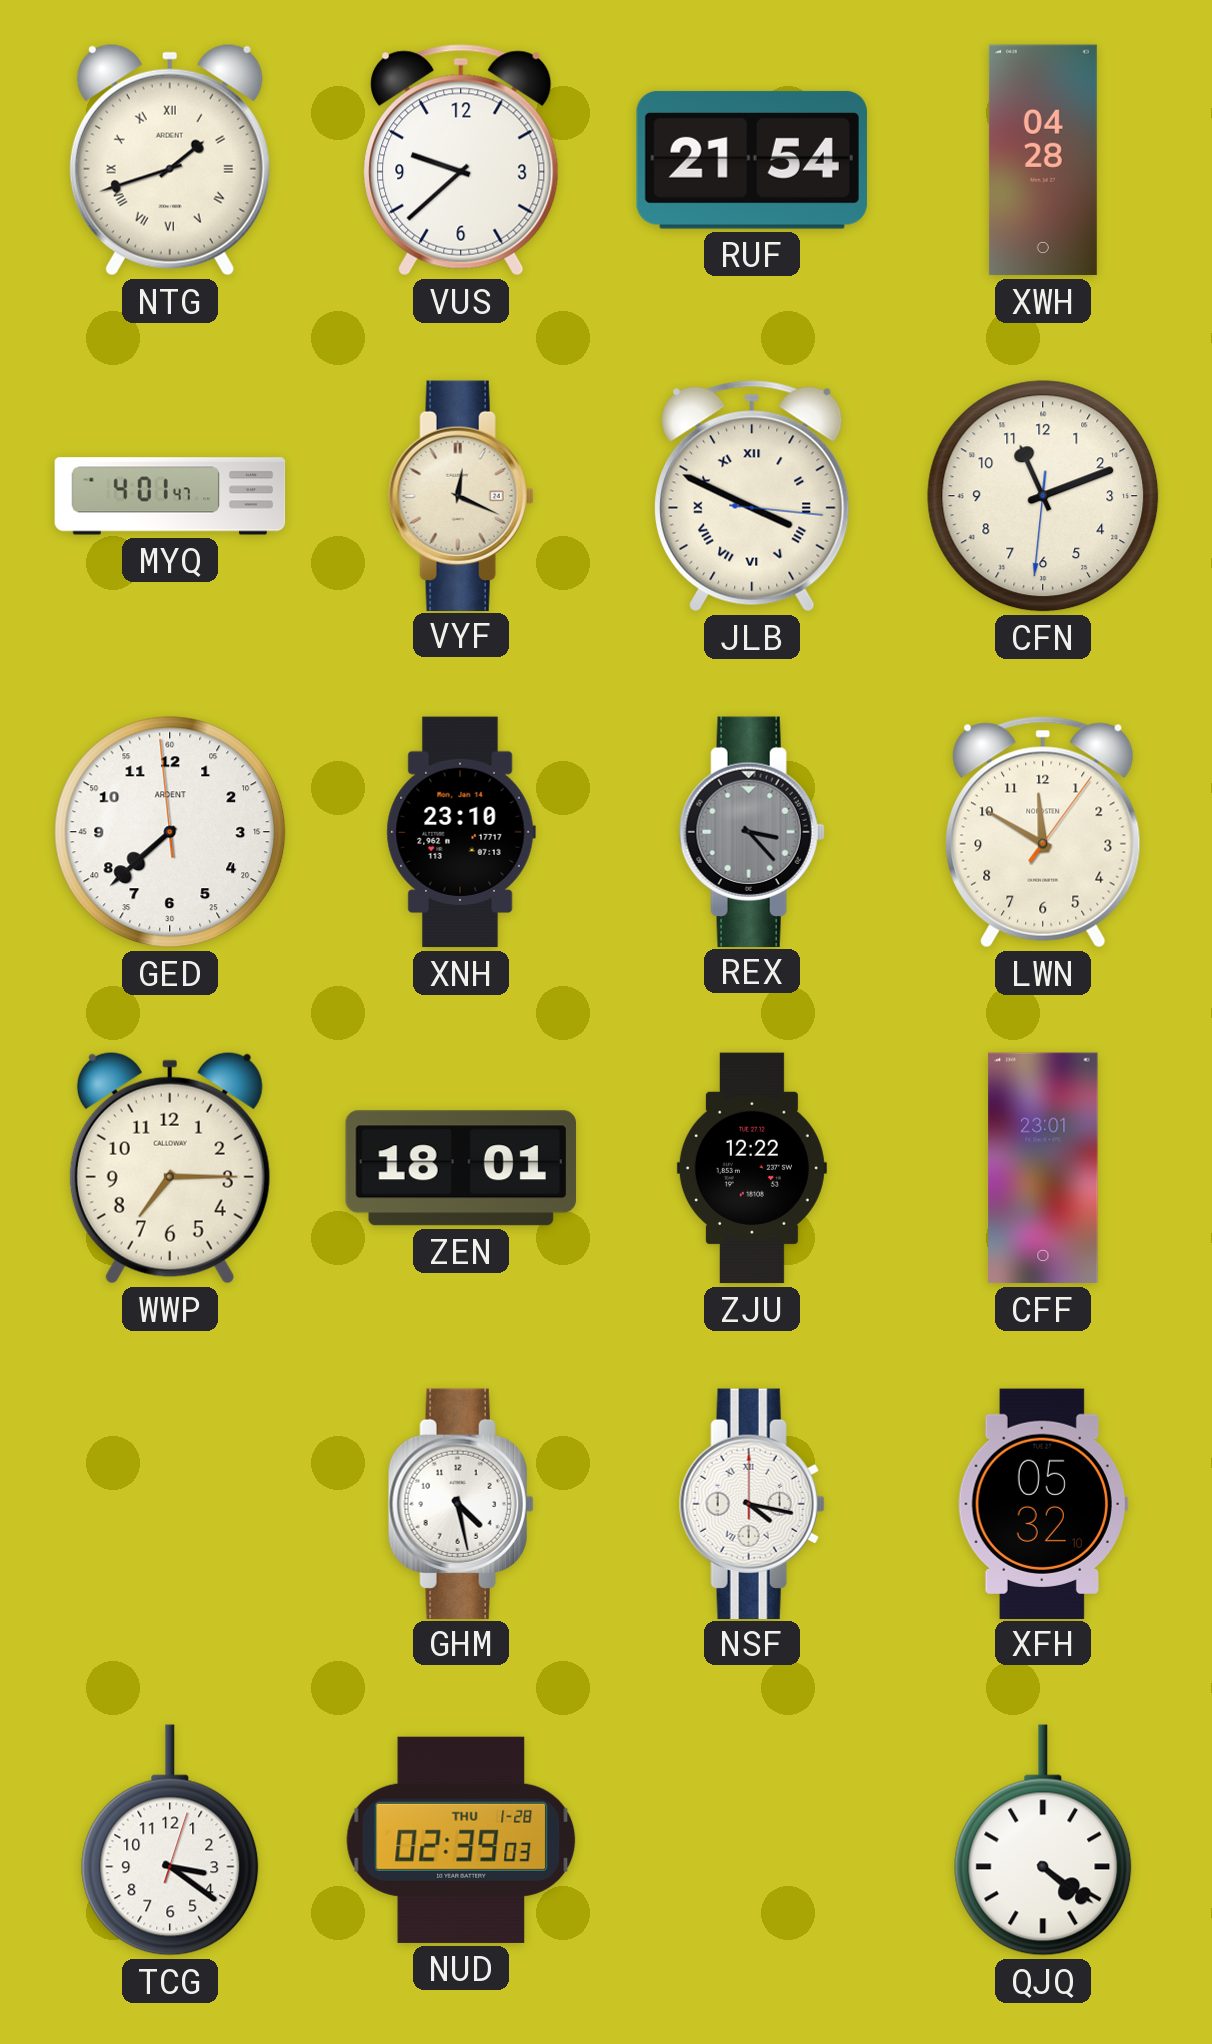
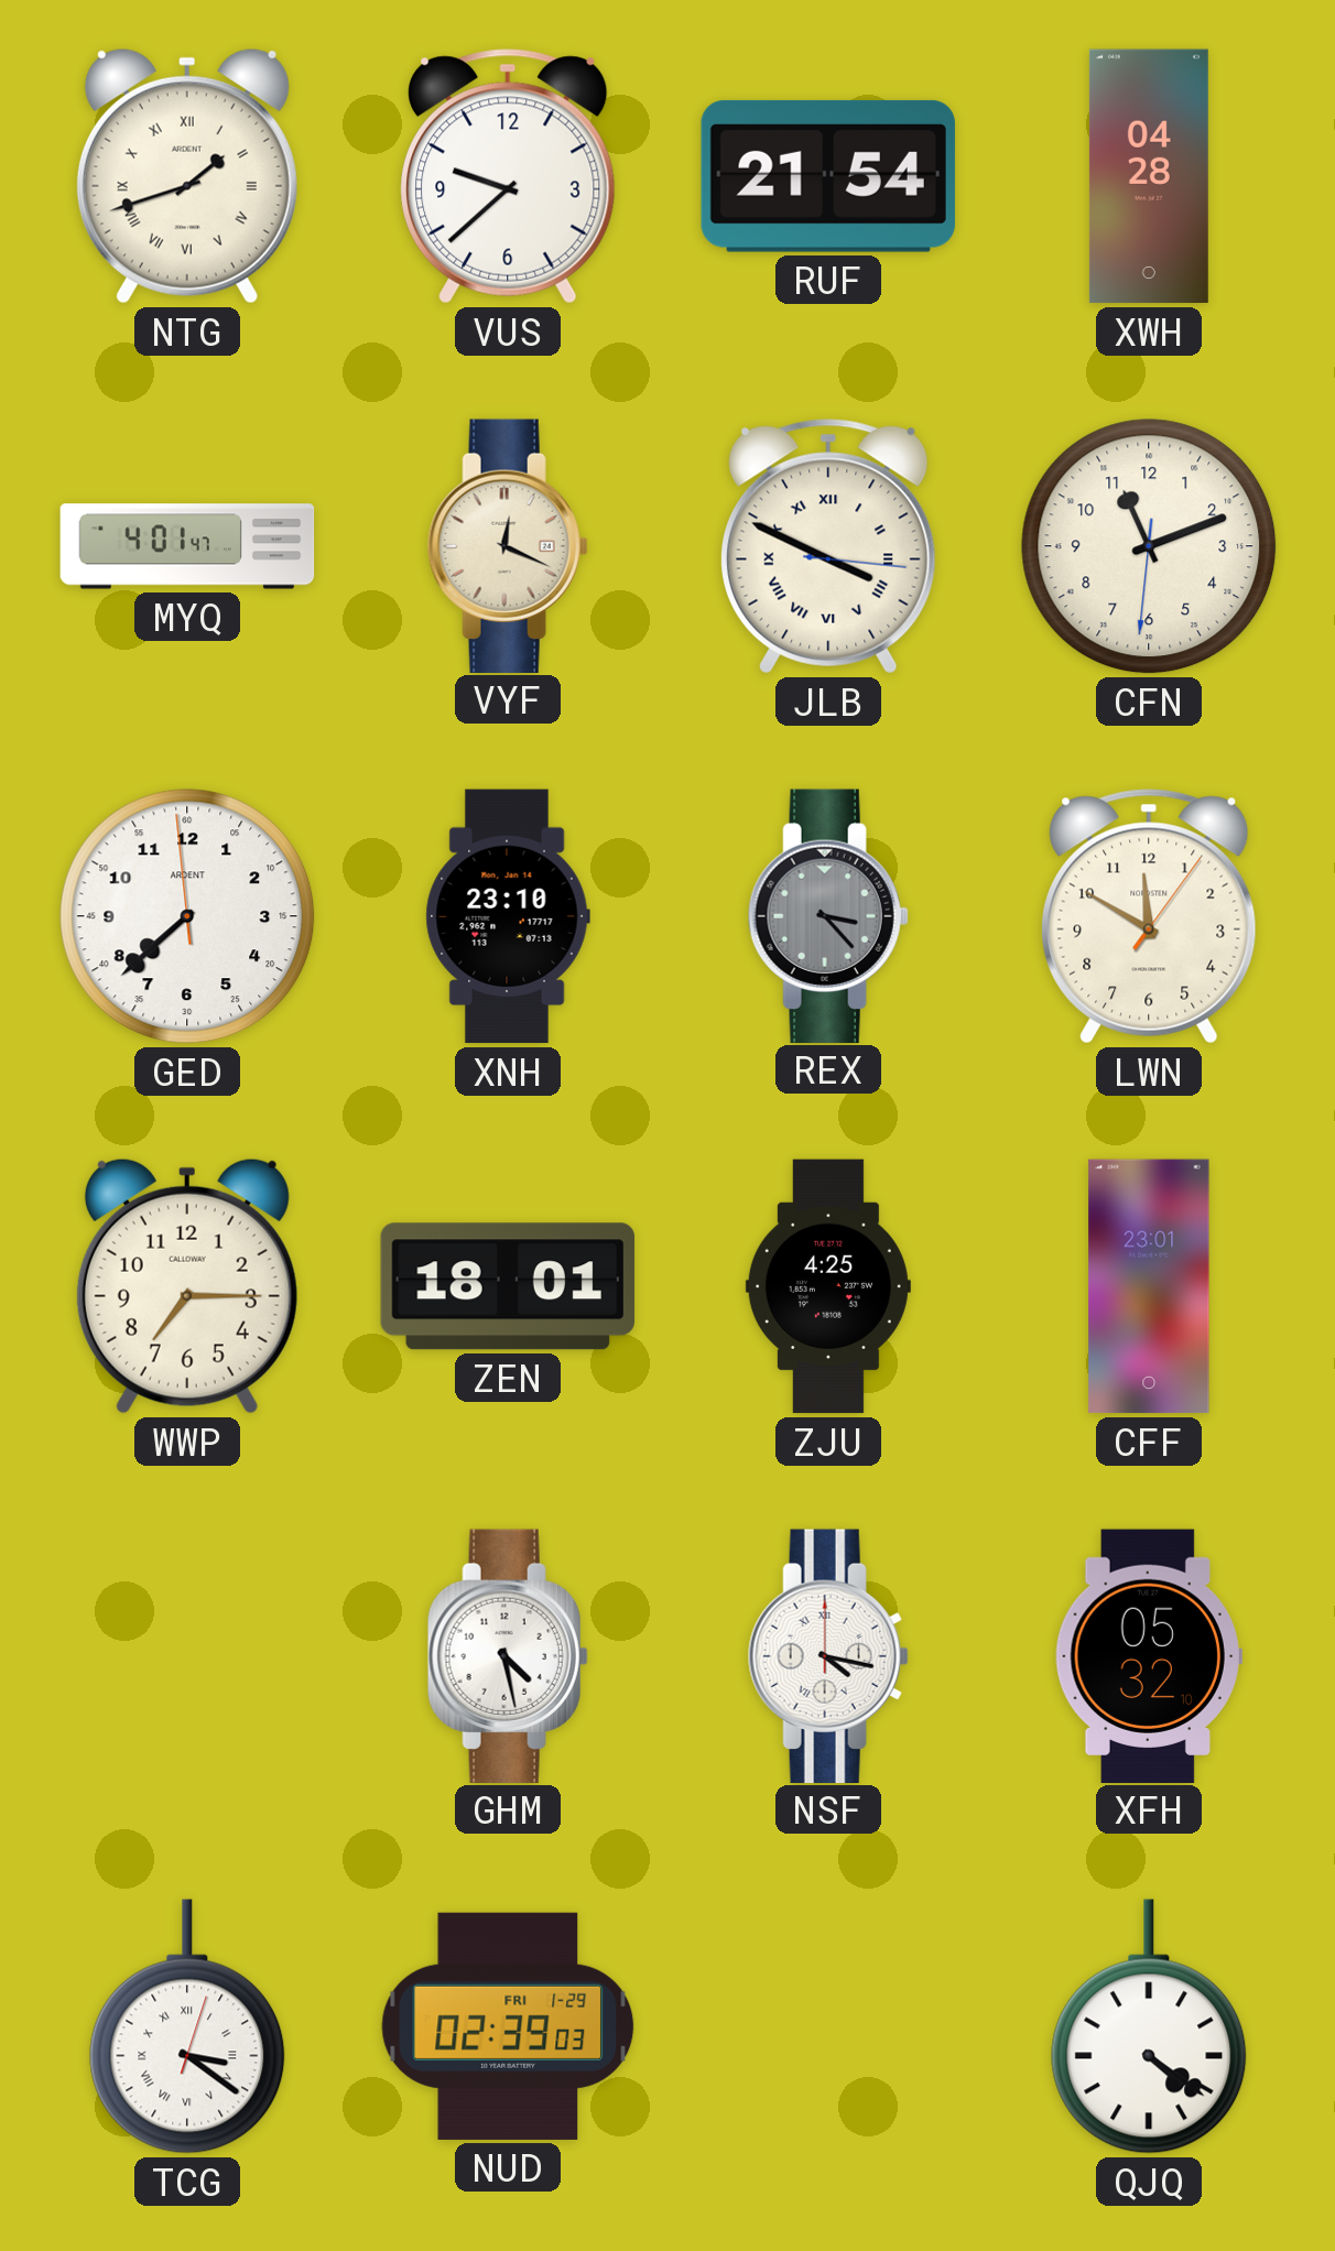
ZJU: 12:22 -> 4:25 (828, 1286)
TCG numerals: Arabic -> Roman (187, 2026)
NUD date: THU 1-28 -> FRI 1-29 (508, 2026)
